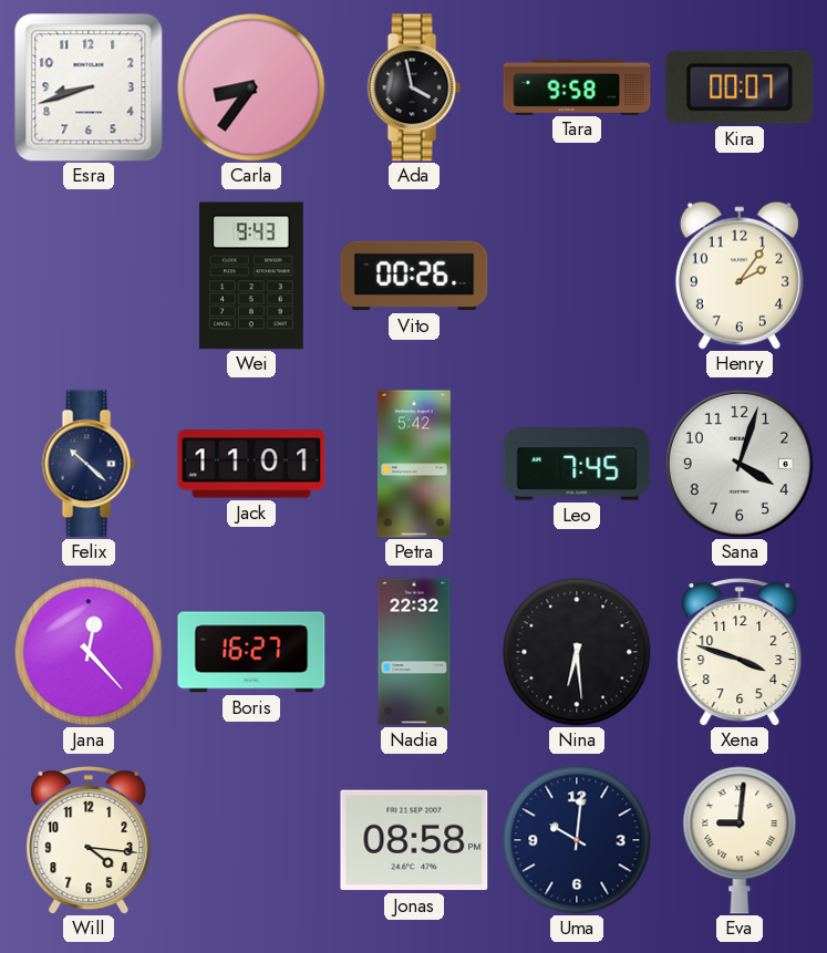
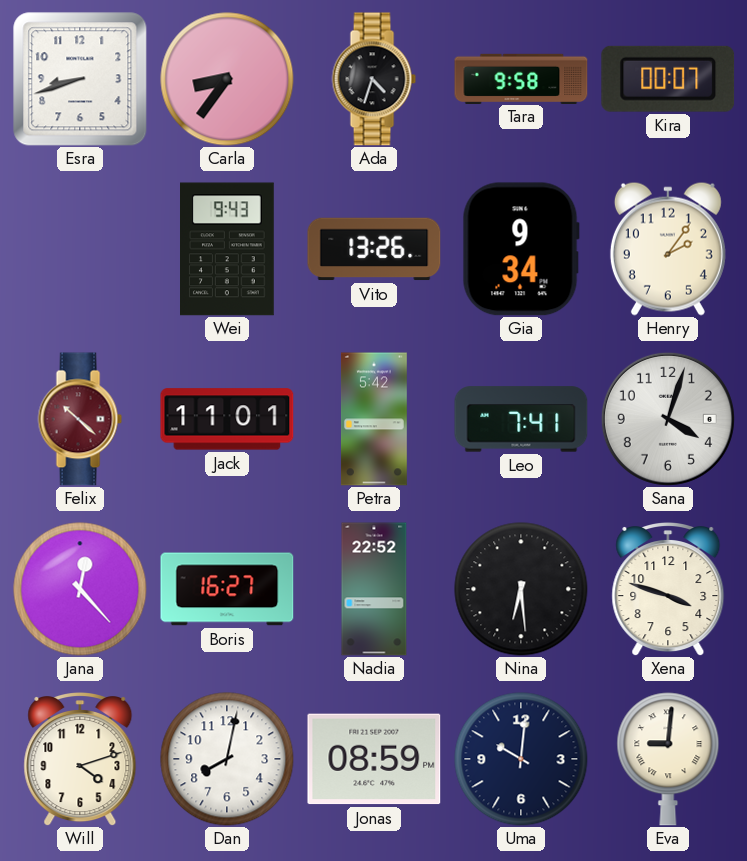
Ada: 3:58 -> 4:33 (374, 79)
Vito: 00:26 -> 13:26 (374, 249)
Gia: none -> 9:34 (521, 249)
Felix dial: navy -> burgundy (80, 419)
Leo: 7:45 -> 7:41 (521, 419)
Nadia: 22:32 -> 22:52 (374, 589)
Will: 4:16 -> 4:12 (80, 760)
Dan: none -> 8:02 (227, 759)
Jonas: 08:58 -> 08:59 (374, 759)
